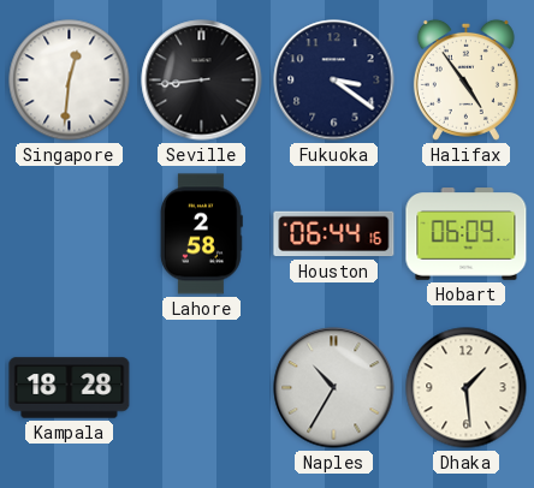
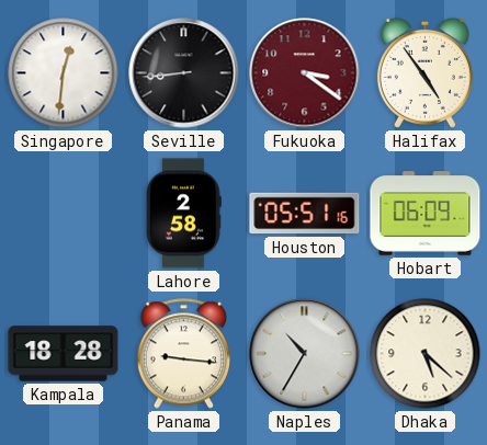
Fukuoka dial: navy -> burgundy (305, 73)
Houston: 06:44 -> 05:51 (305, 214)
Panama: none -> 9:16 (183, 354)
Dhaka: 1:29 -> 5:22 (426, 354)
